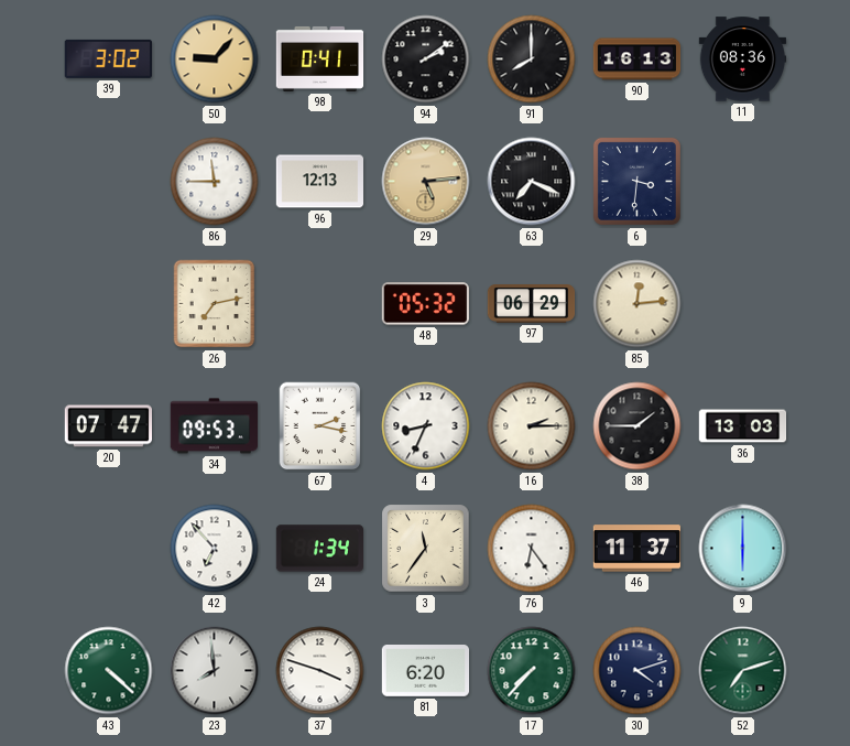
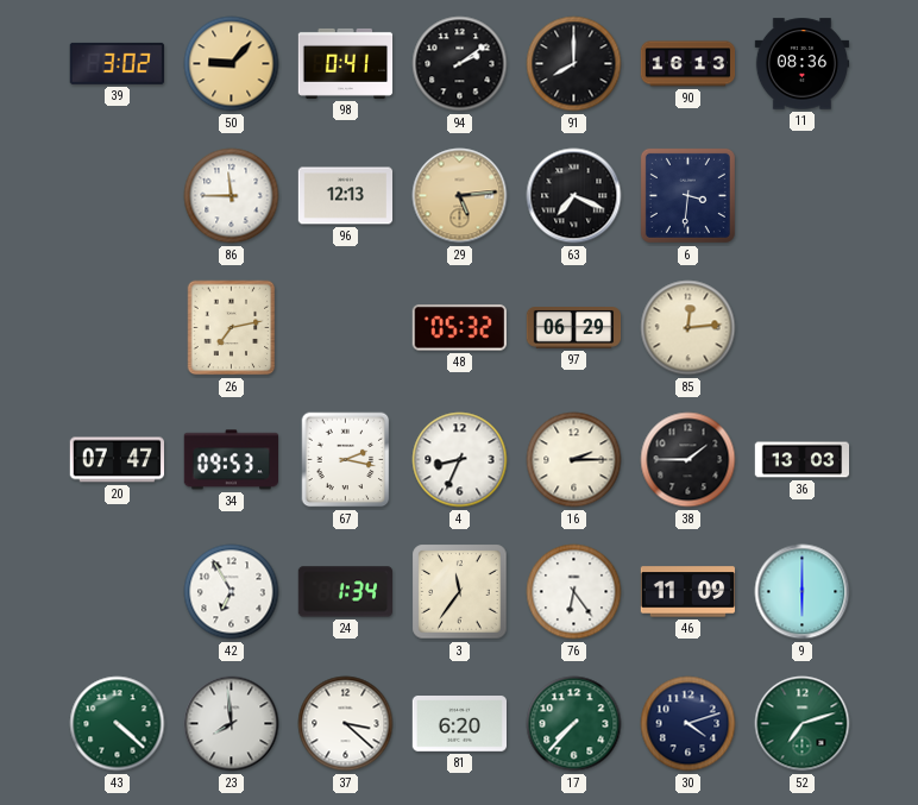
42: 6:53 -> 6:55 (232, 592)
46: 11:37 -> 11:09 (688, 592)
37: 3:48 -> 3:22 (346, 724)
